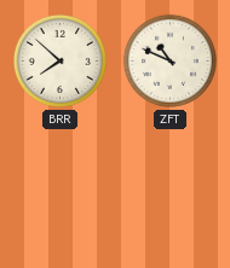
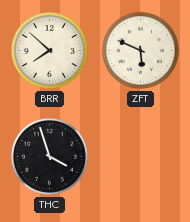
ZFT: 10:49 -> 5:49 (140, 50)
THC: none -> 3:57 (49, 156)
